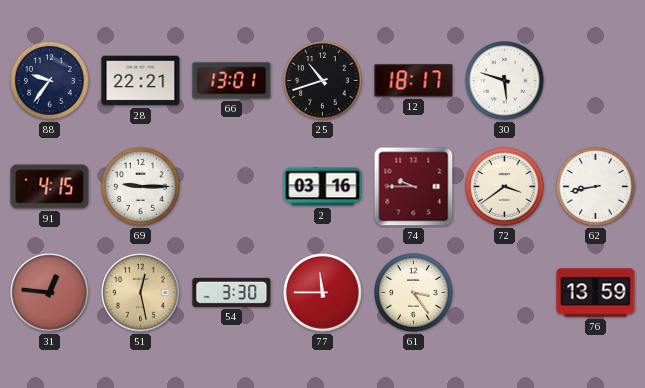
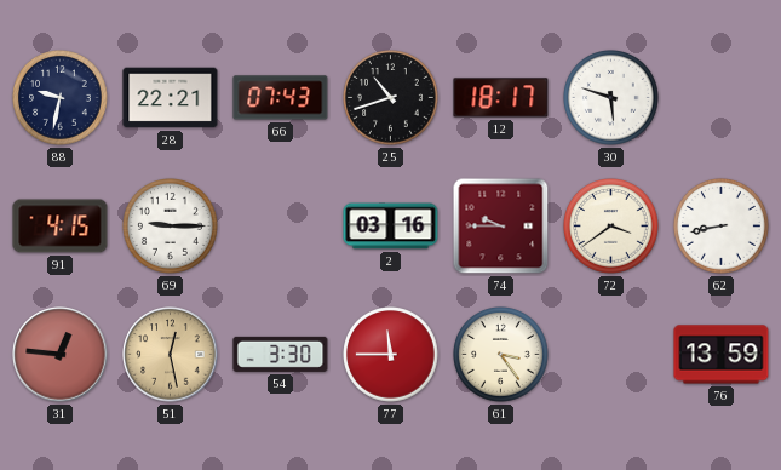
88: 9:36 -> 9:32 (61, 98)
66: 13:01 -> 07:43 (281, 98)
